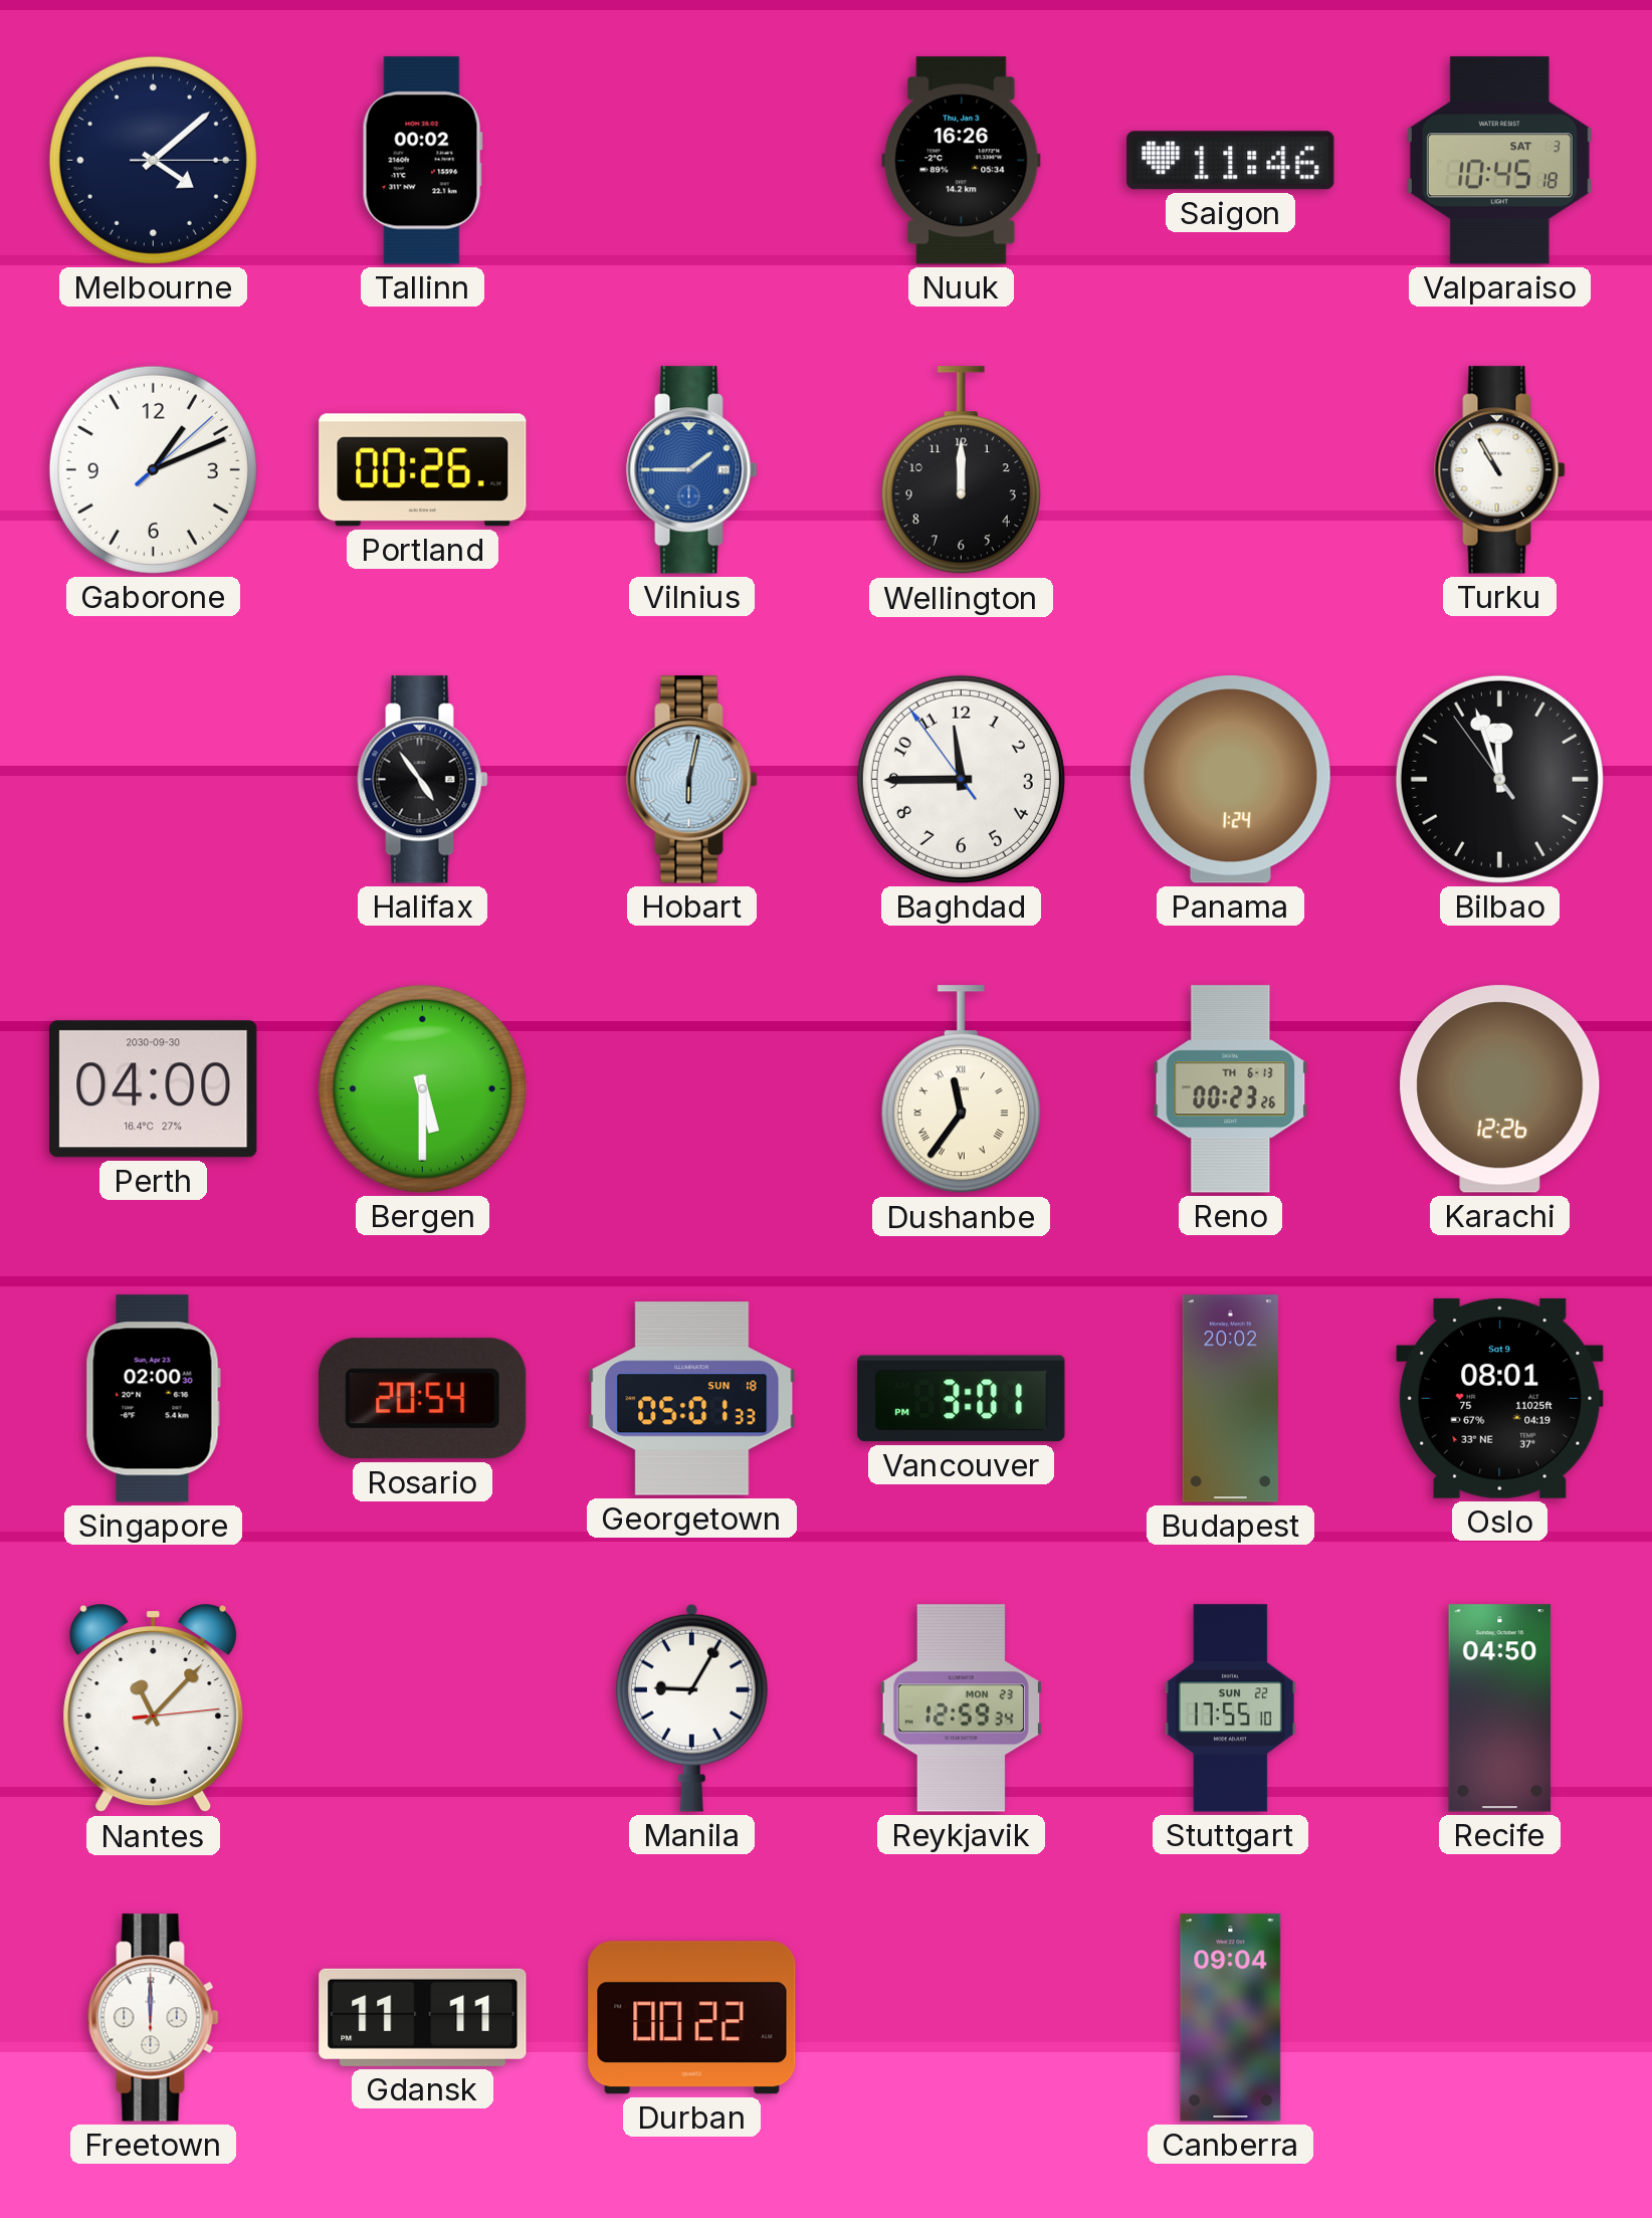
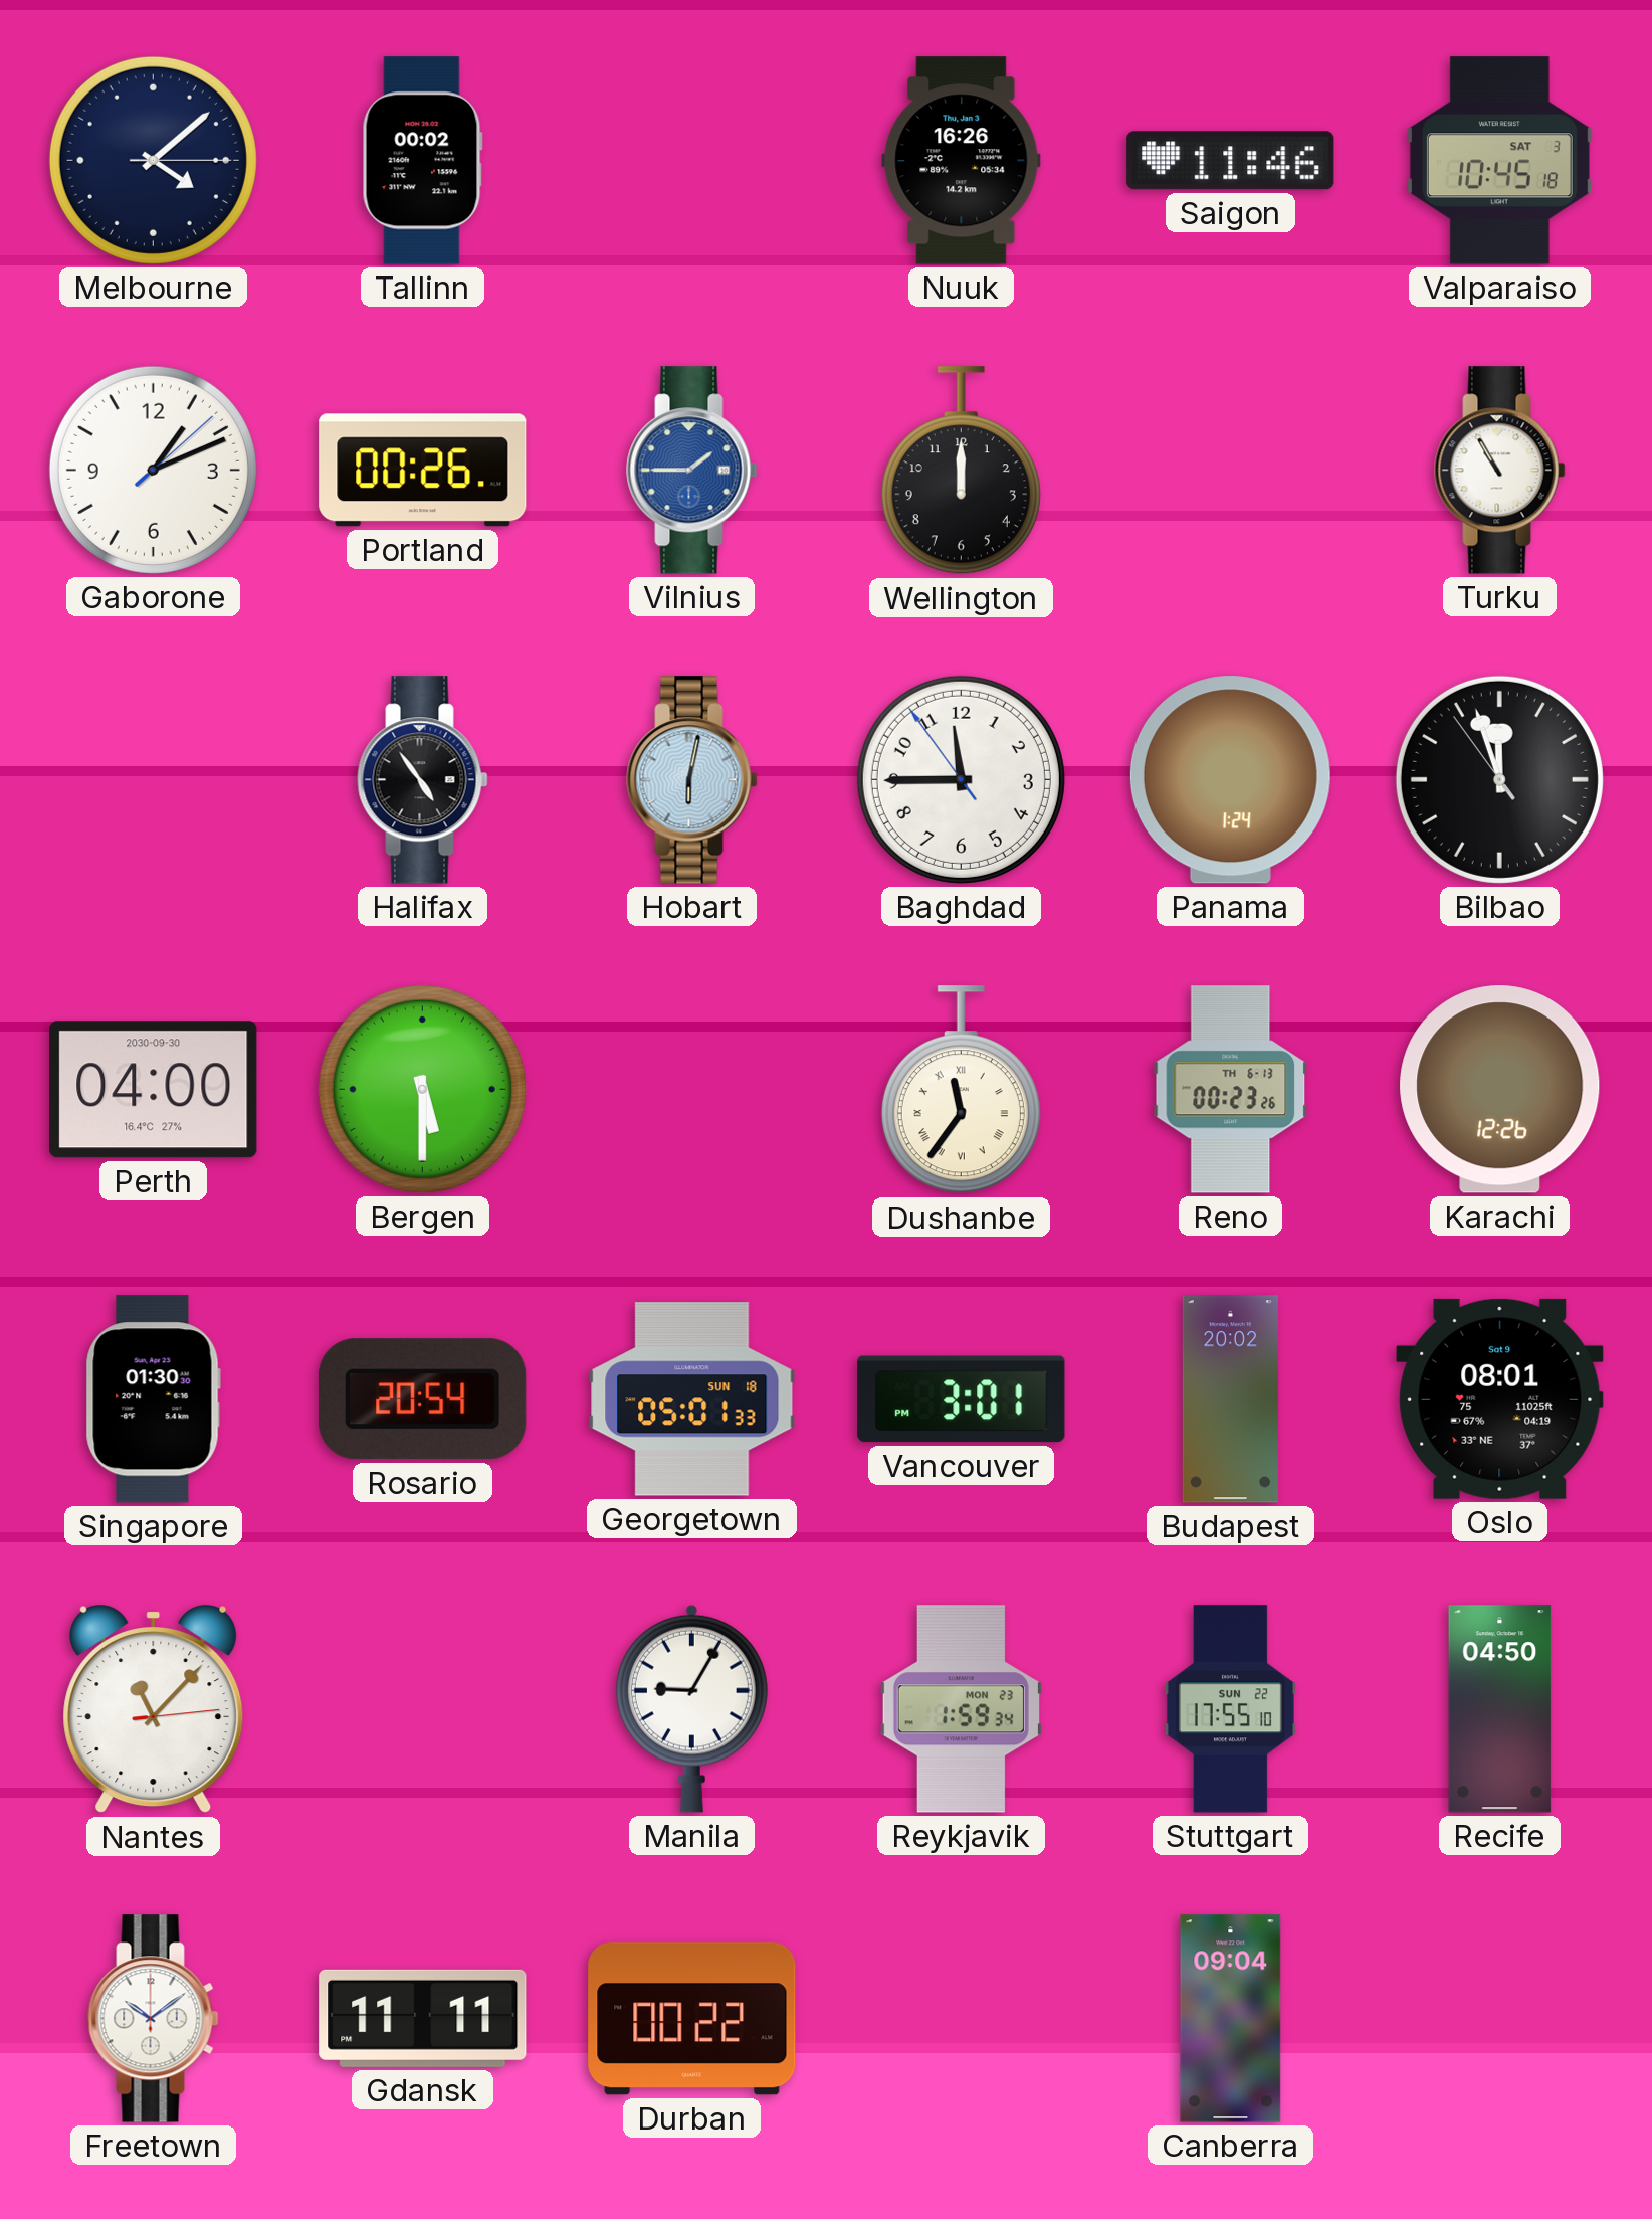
Singapore: 02:00 -> 01:30 (153, 1400)
Reykjavik: 12:59 -> 1:59 (961, 1709)
Freetown: 12:00 -> 10:09 (154, 2019)
